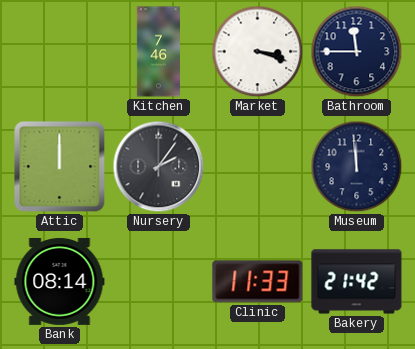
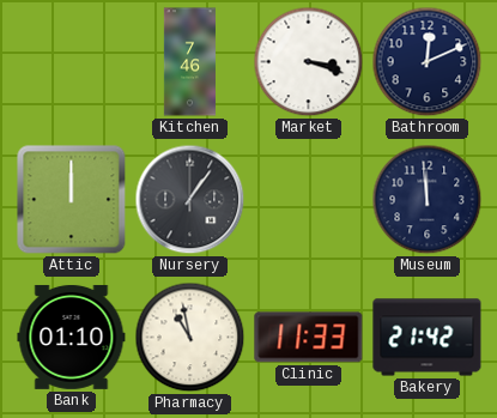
Bathroom: 11:45 -> 12:11 (428, 62)
Nursery: 2:06 -> 1:06 (190, 200)
Bank: 08:14 -> 01:10 (72, 337)
Pharmacy: none -> 10:58 (190, 338)
